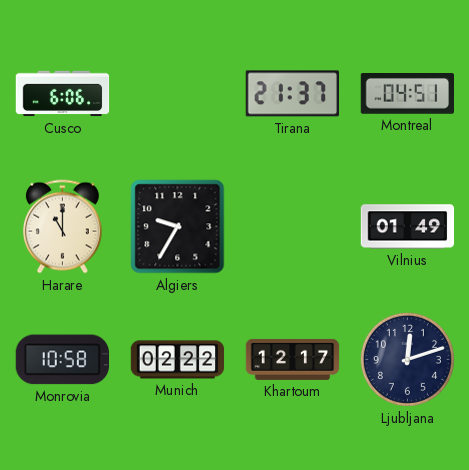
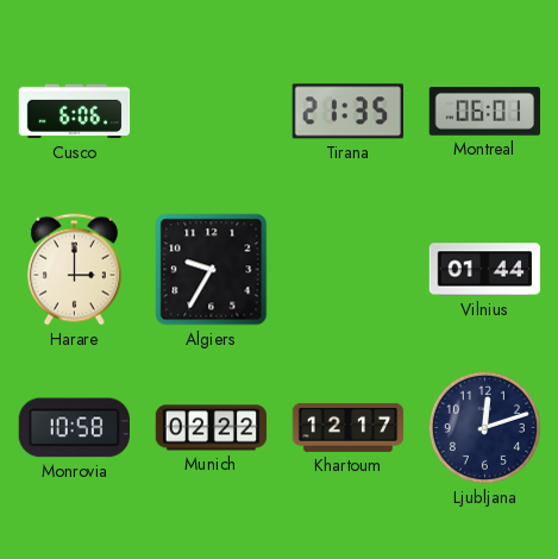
Tirana: 21:37 -> 21:35 (347, 112)
Montreal: 04:51 -> 06:01 (485, 112)
Harare: 11:00 -> 3:00 (74, 270)
Vilnius: 01:49 -> 01:44 (485, 270)
